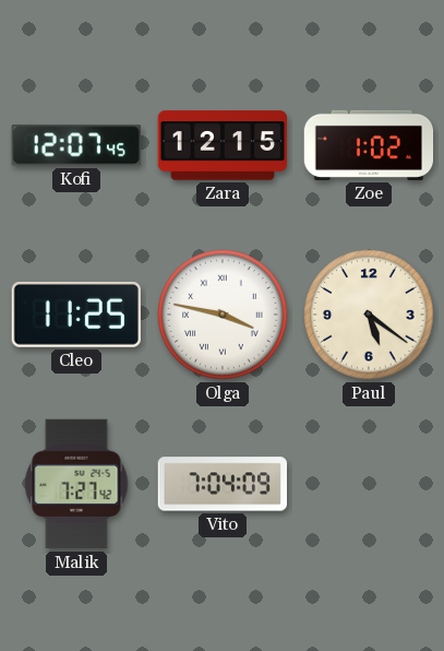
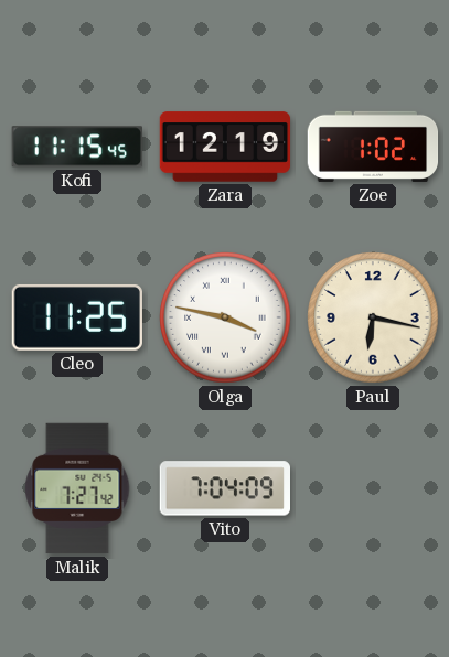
Kofi: 12:07 -> 11:15 (77, 147)
Zara: 12:15 -> 12:19 (225, 147)
Paul: 5:21 -> 6:17 (373, 317)
